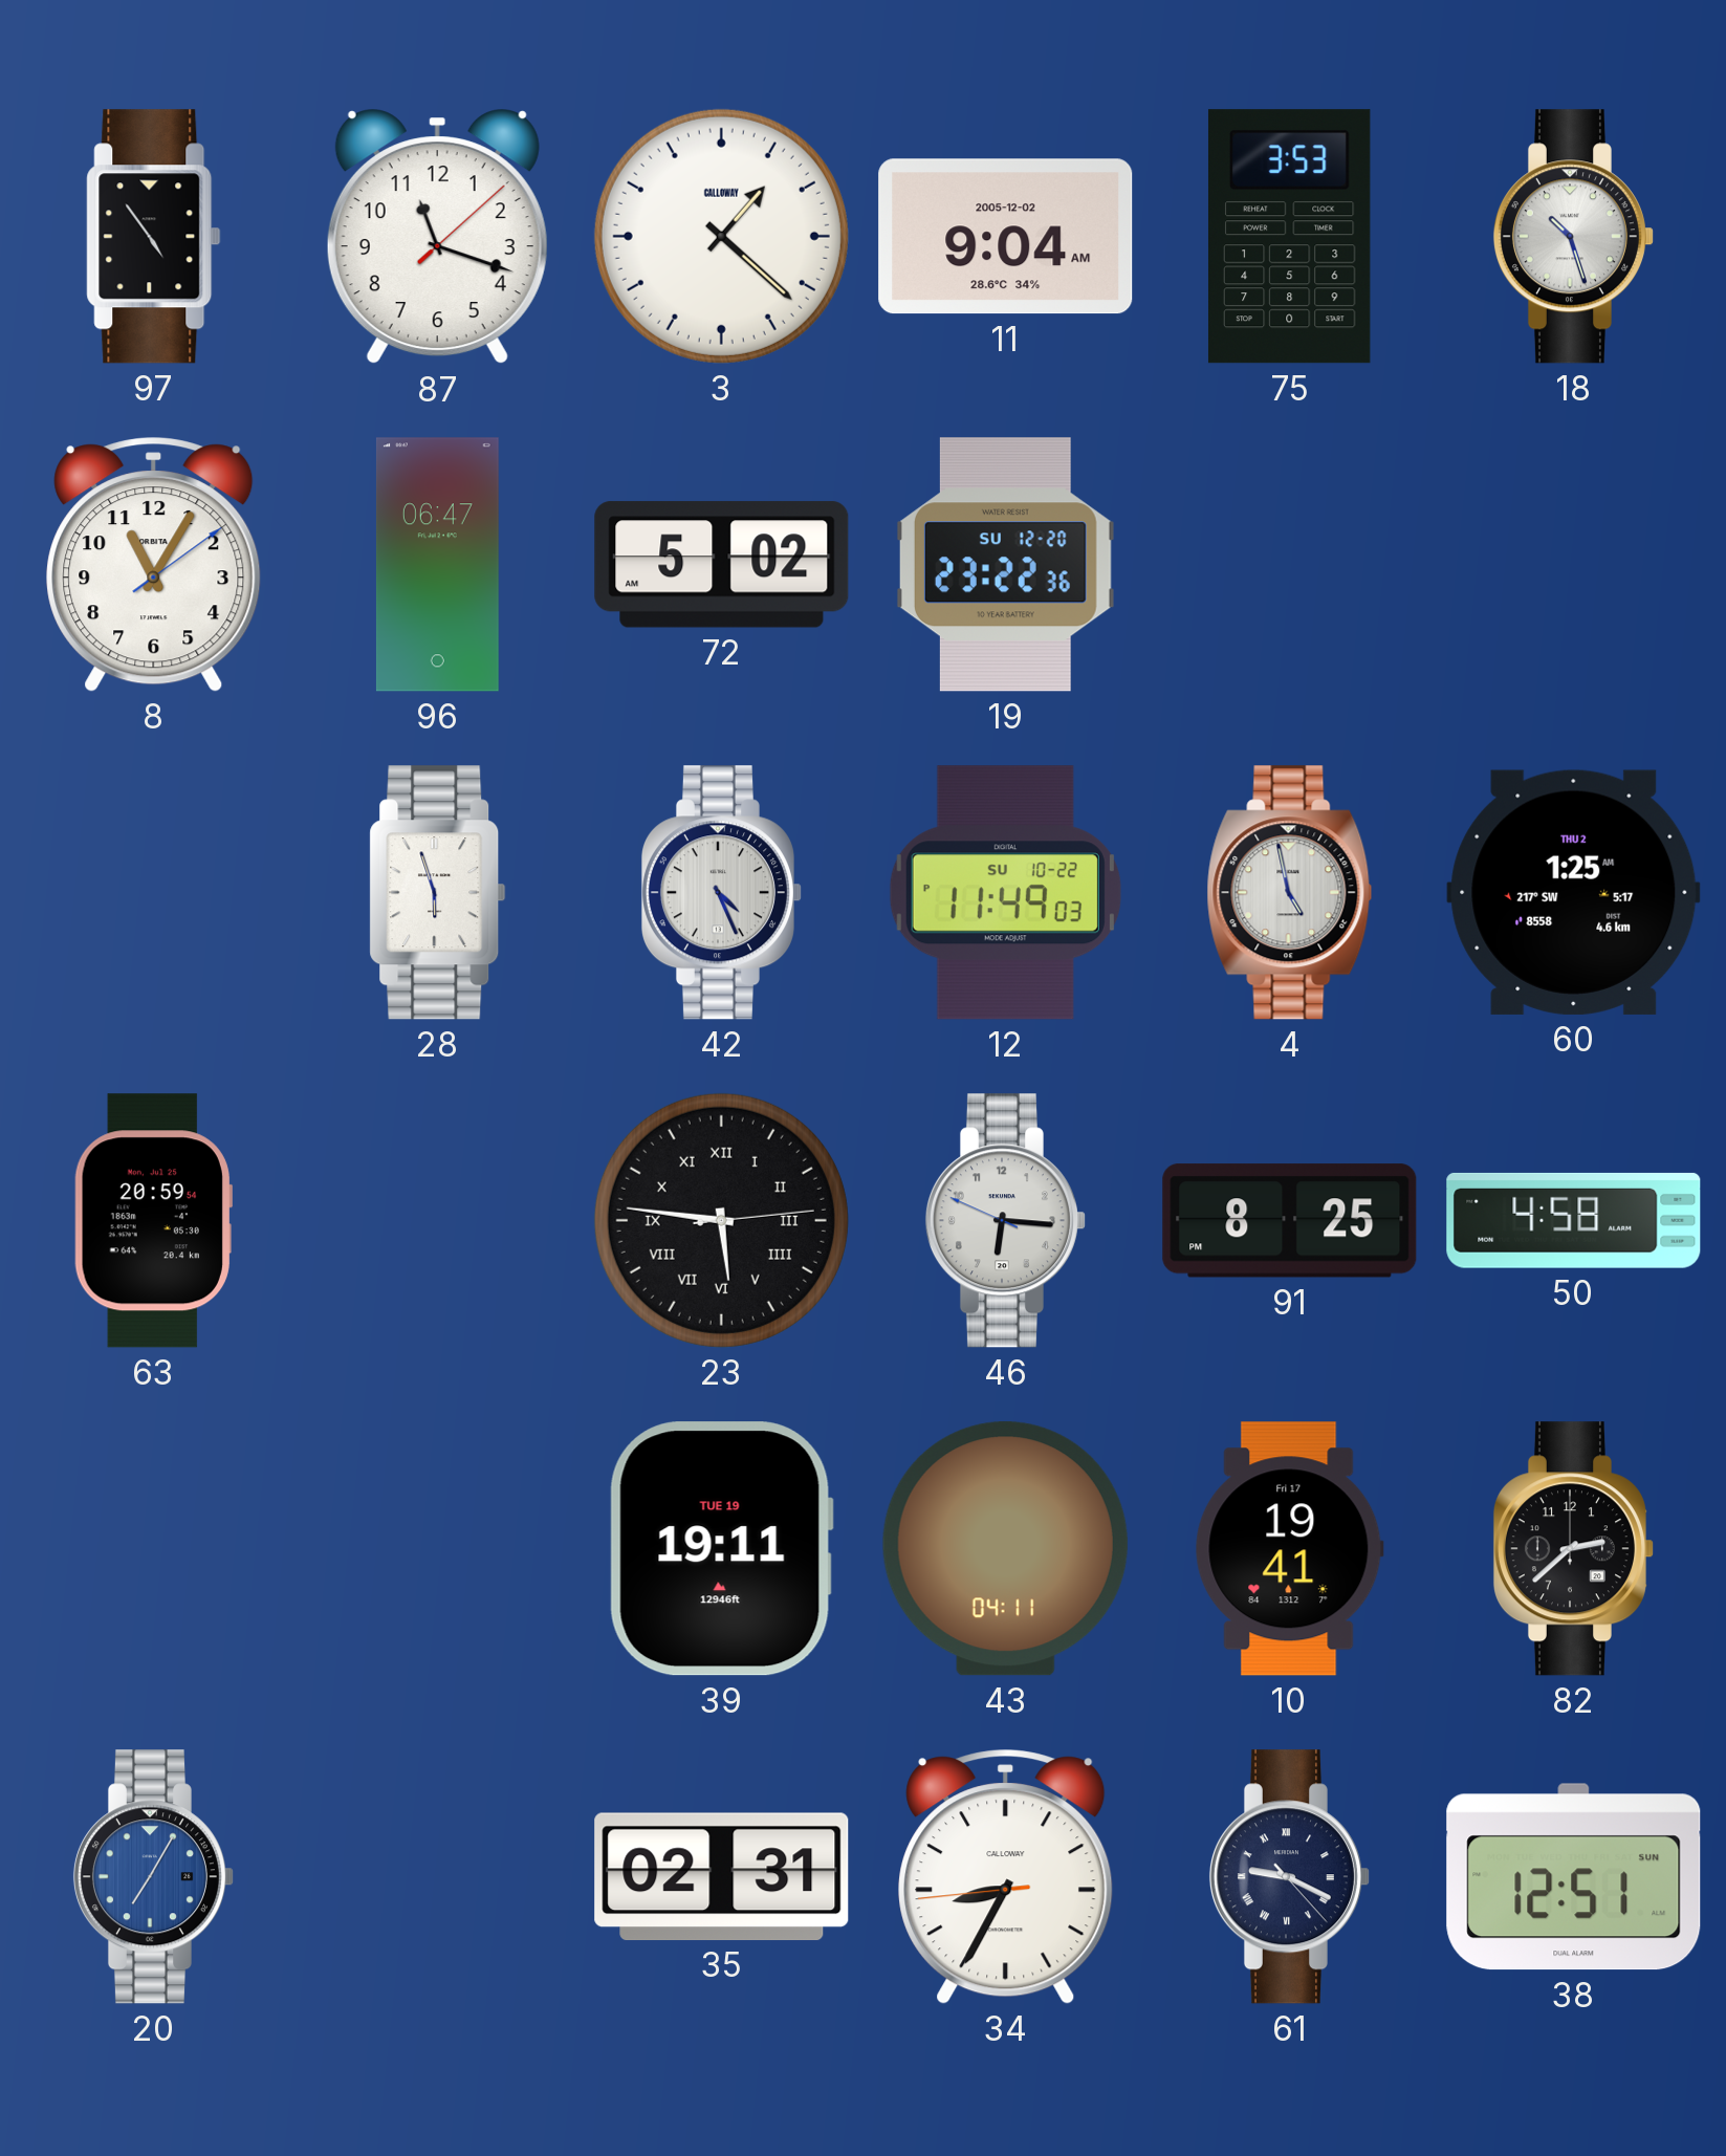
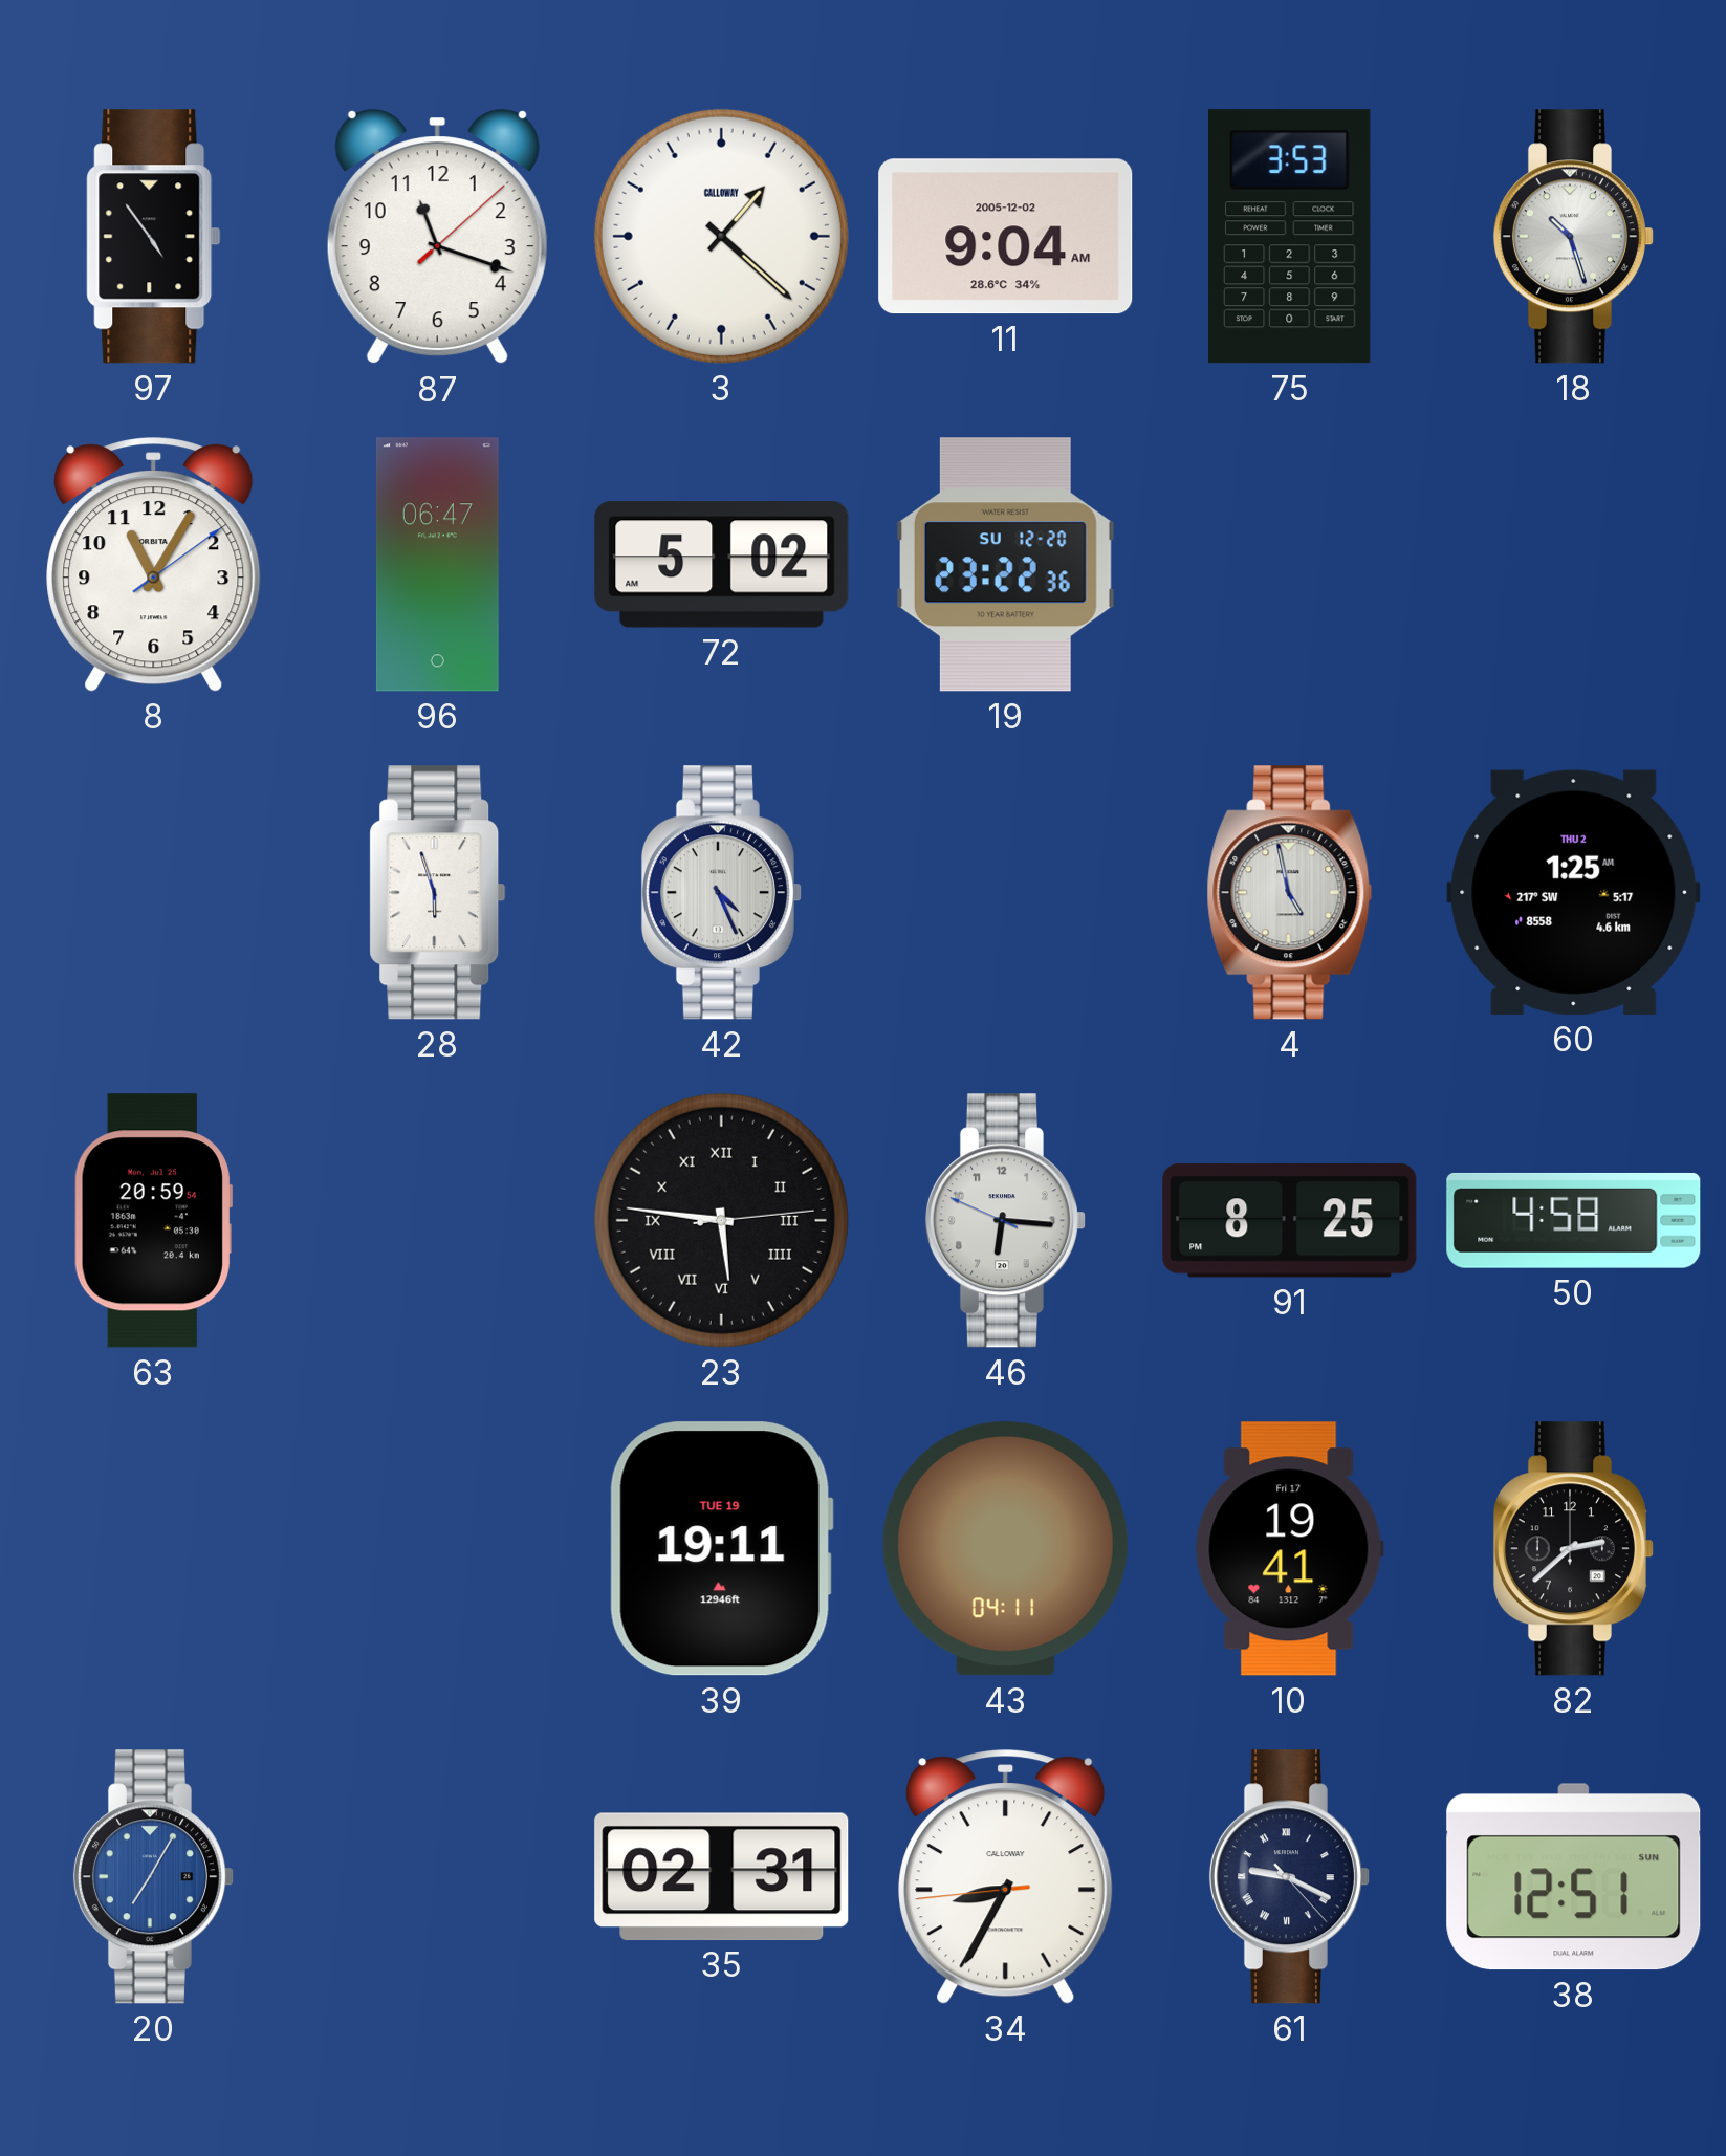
12: 11:49 -> none (1005, 893)
